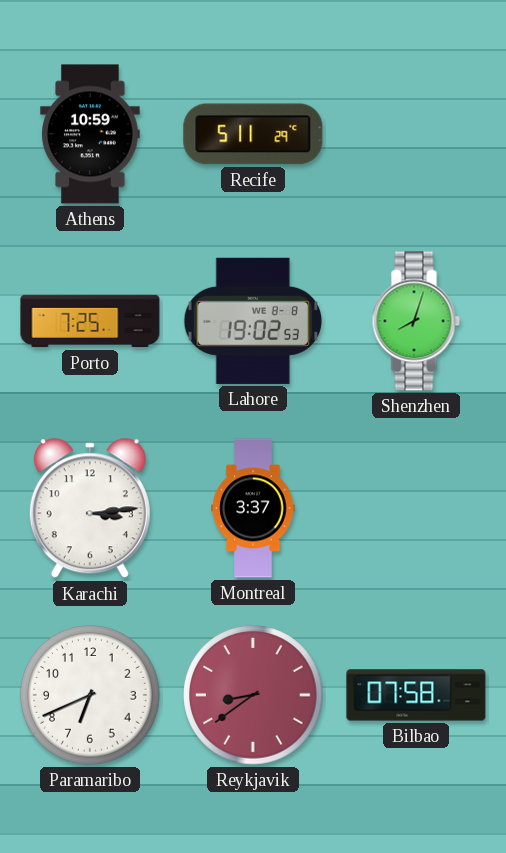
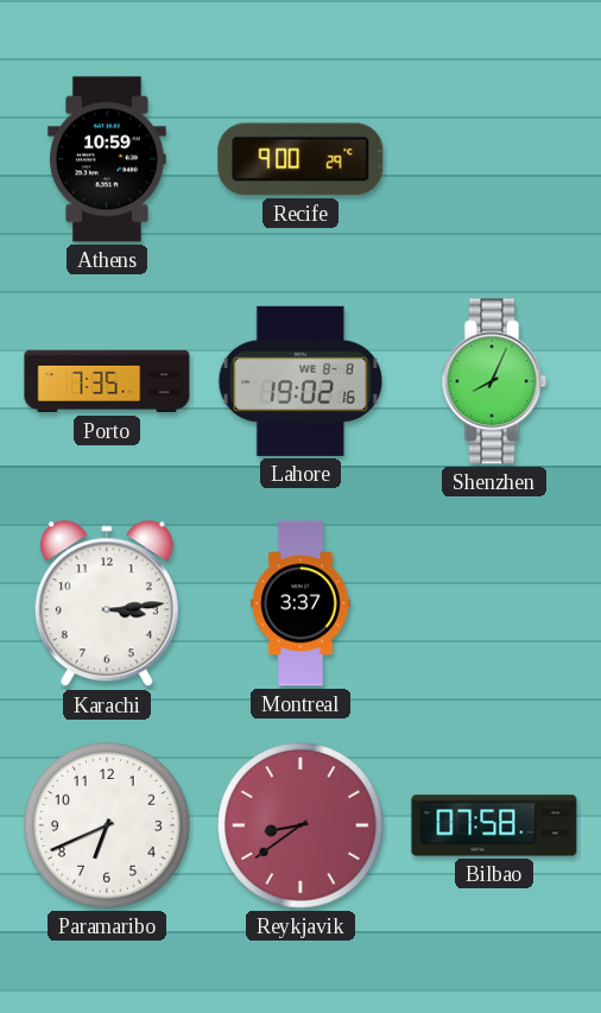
Recife: 5:11 -> 9:00 (300, 159)
Porto: 7:25 -> 7:35 (107, 381)
Lahore: 19:02:53 -> 19:02:16 (299, 381)
Shenzhen: 8:03 -> 8:04 (494, 381)
